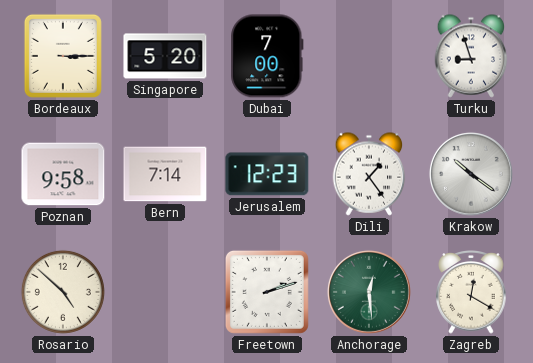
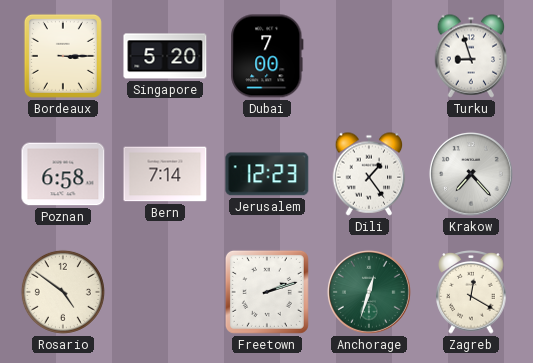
Poznan: 9:58 -> 6:58 (63, 174)
Krakow: 10:21 -> 7:23 (471, 174)
Rosario: 4:52 -> 4:51 (63, 292)
Anchorage: 12:29 -> 12:33 (369, 292)
